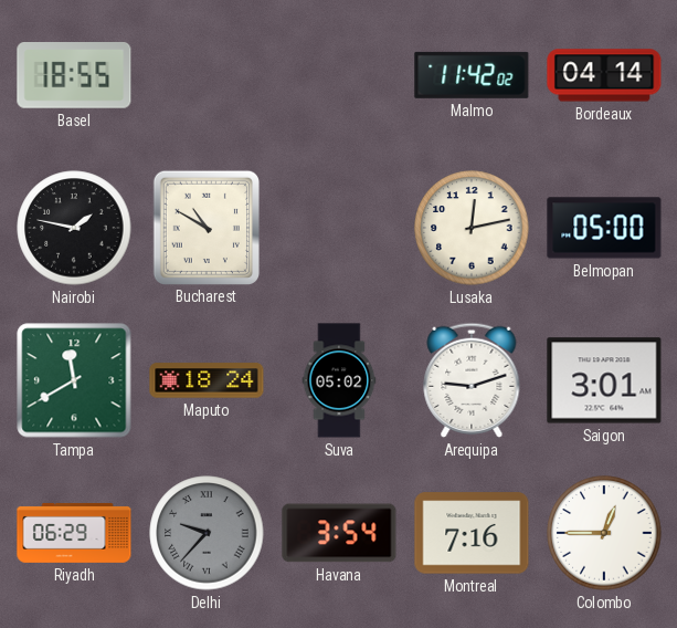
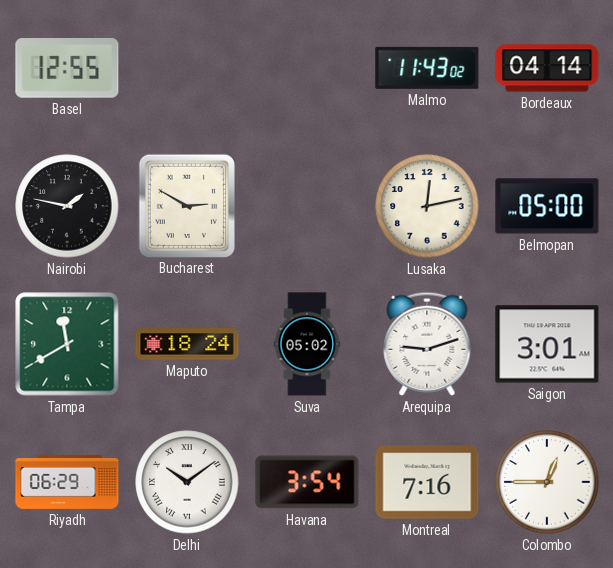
Basel: 18:55 -> 12:55 (67, 69)
Malmo: 11:42 -> 11:43 (427, 68)
Bucharest: 10:50 -> 2:50 (186, 205)
Delhi: 9:37 -> 10:09 (187, 482)
Delhi dial: grey -> white (187, 482)
